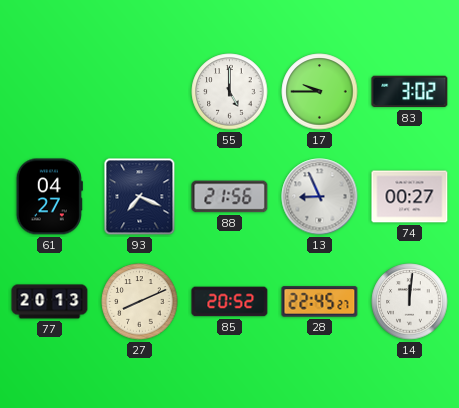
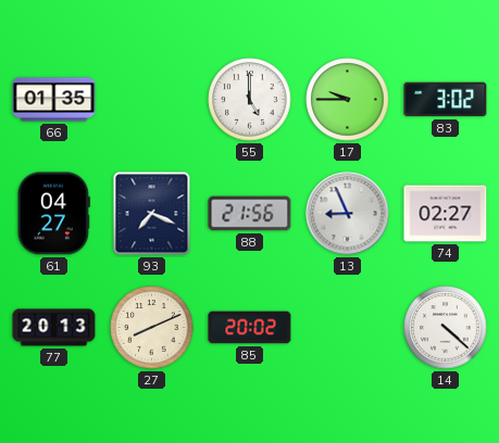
66: none -> 01:35 (54, 100)
74: 00:27 -> 02:27 (446, 214)
85: 20:52 -> 20:02 (250, 328)
28: 22:45 -> none (320, 302)
14: 12:01 -> 4:22 (446, 328)
